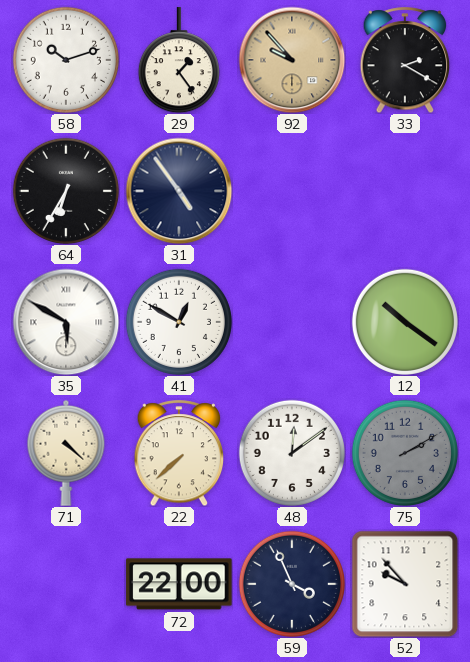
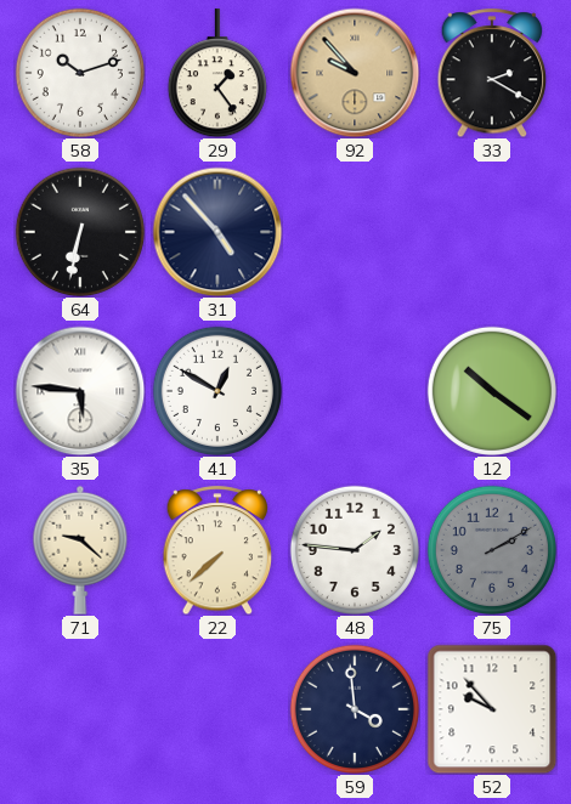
64: 6:35 -> 6:32 (80, 232)
31: 4:54 -> 4:53 (217, 232)
35: 5:50 -> 5:46 (80, 391)
71: 4:22 -> 9:22 (80, 550)
48: 12:09 -> 1:46 (355, 550)
72: 22:00 -> none (179, 584)
59: 3:56 -> 3:59 (355, 709)
